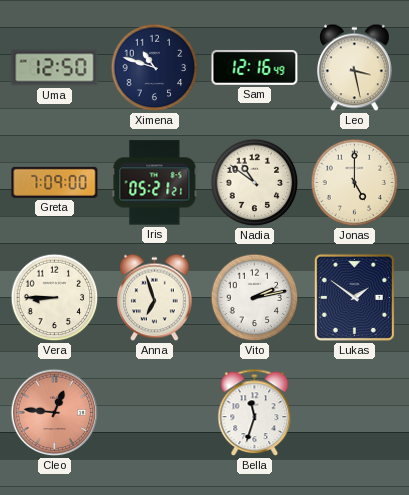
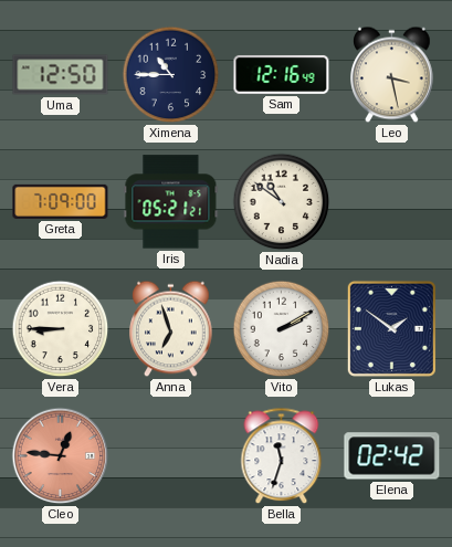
Ximena: 10:48 -> 10:45 (171, 75)
Jonas: 5:00 -> none (355, 183)
Vito: 2:13 -> 2:10 (282, 329)
Elena: none -> 02:42 (392, 456)
